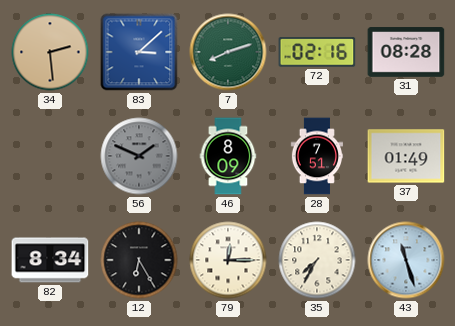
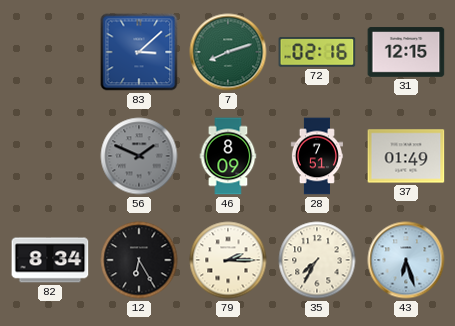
34: 2:29 -> none (50, 52)
31: 08:28 -> 12:15 (406, 52)
79: 12:15 -> 2:15 (228, 260)
43: 11:27 -> 6:27 (406, 260)
